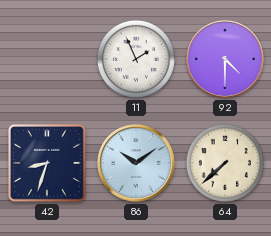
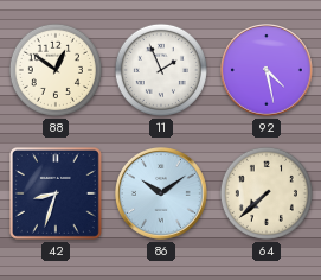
88: none -> 12:51 (56, 70)
92: 4:30 -> 4:28 (268, 71)
